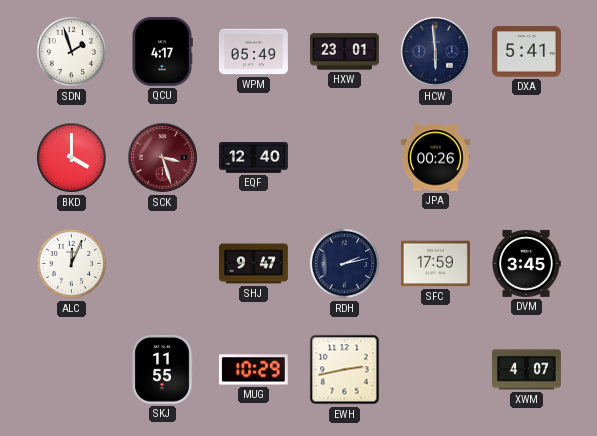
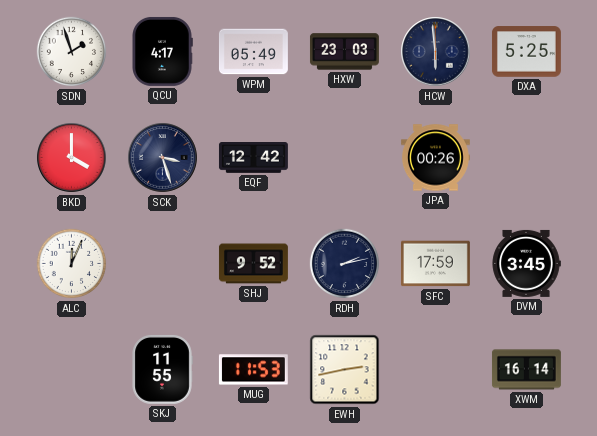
HXW: 23:01 -> 23:03 (344, 52)
DXA: 5:41 -> 5:25 (526, 52)
SCK dial: burgundy -> navy (163, 158)
EQF: 12:40 -> 12:42 (253, 158)
SHJ: 9:47 -> 9:52 (253, 264)
MUG: 10:29 -> 11:53 (253, 370)
XWM: 4:07 -> 16:14 (526, 370)
